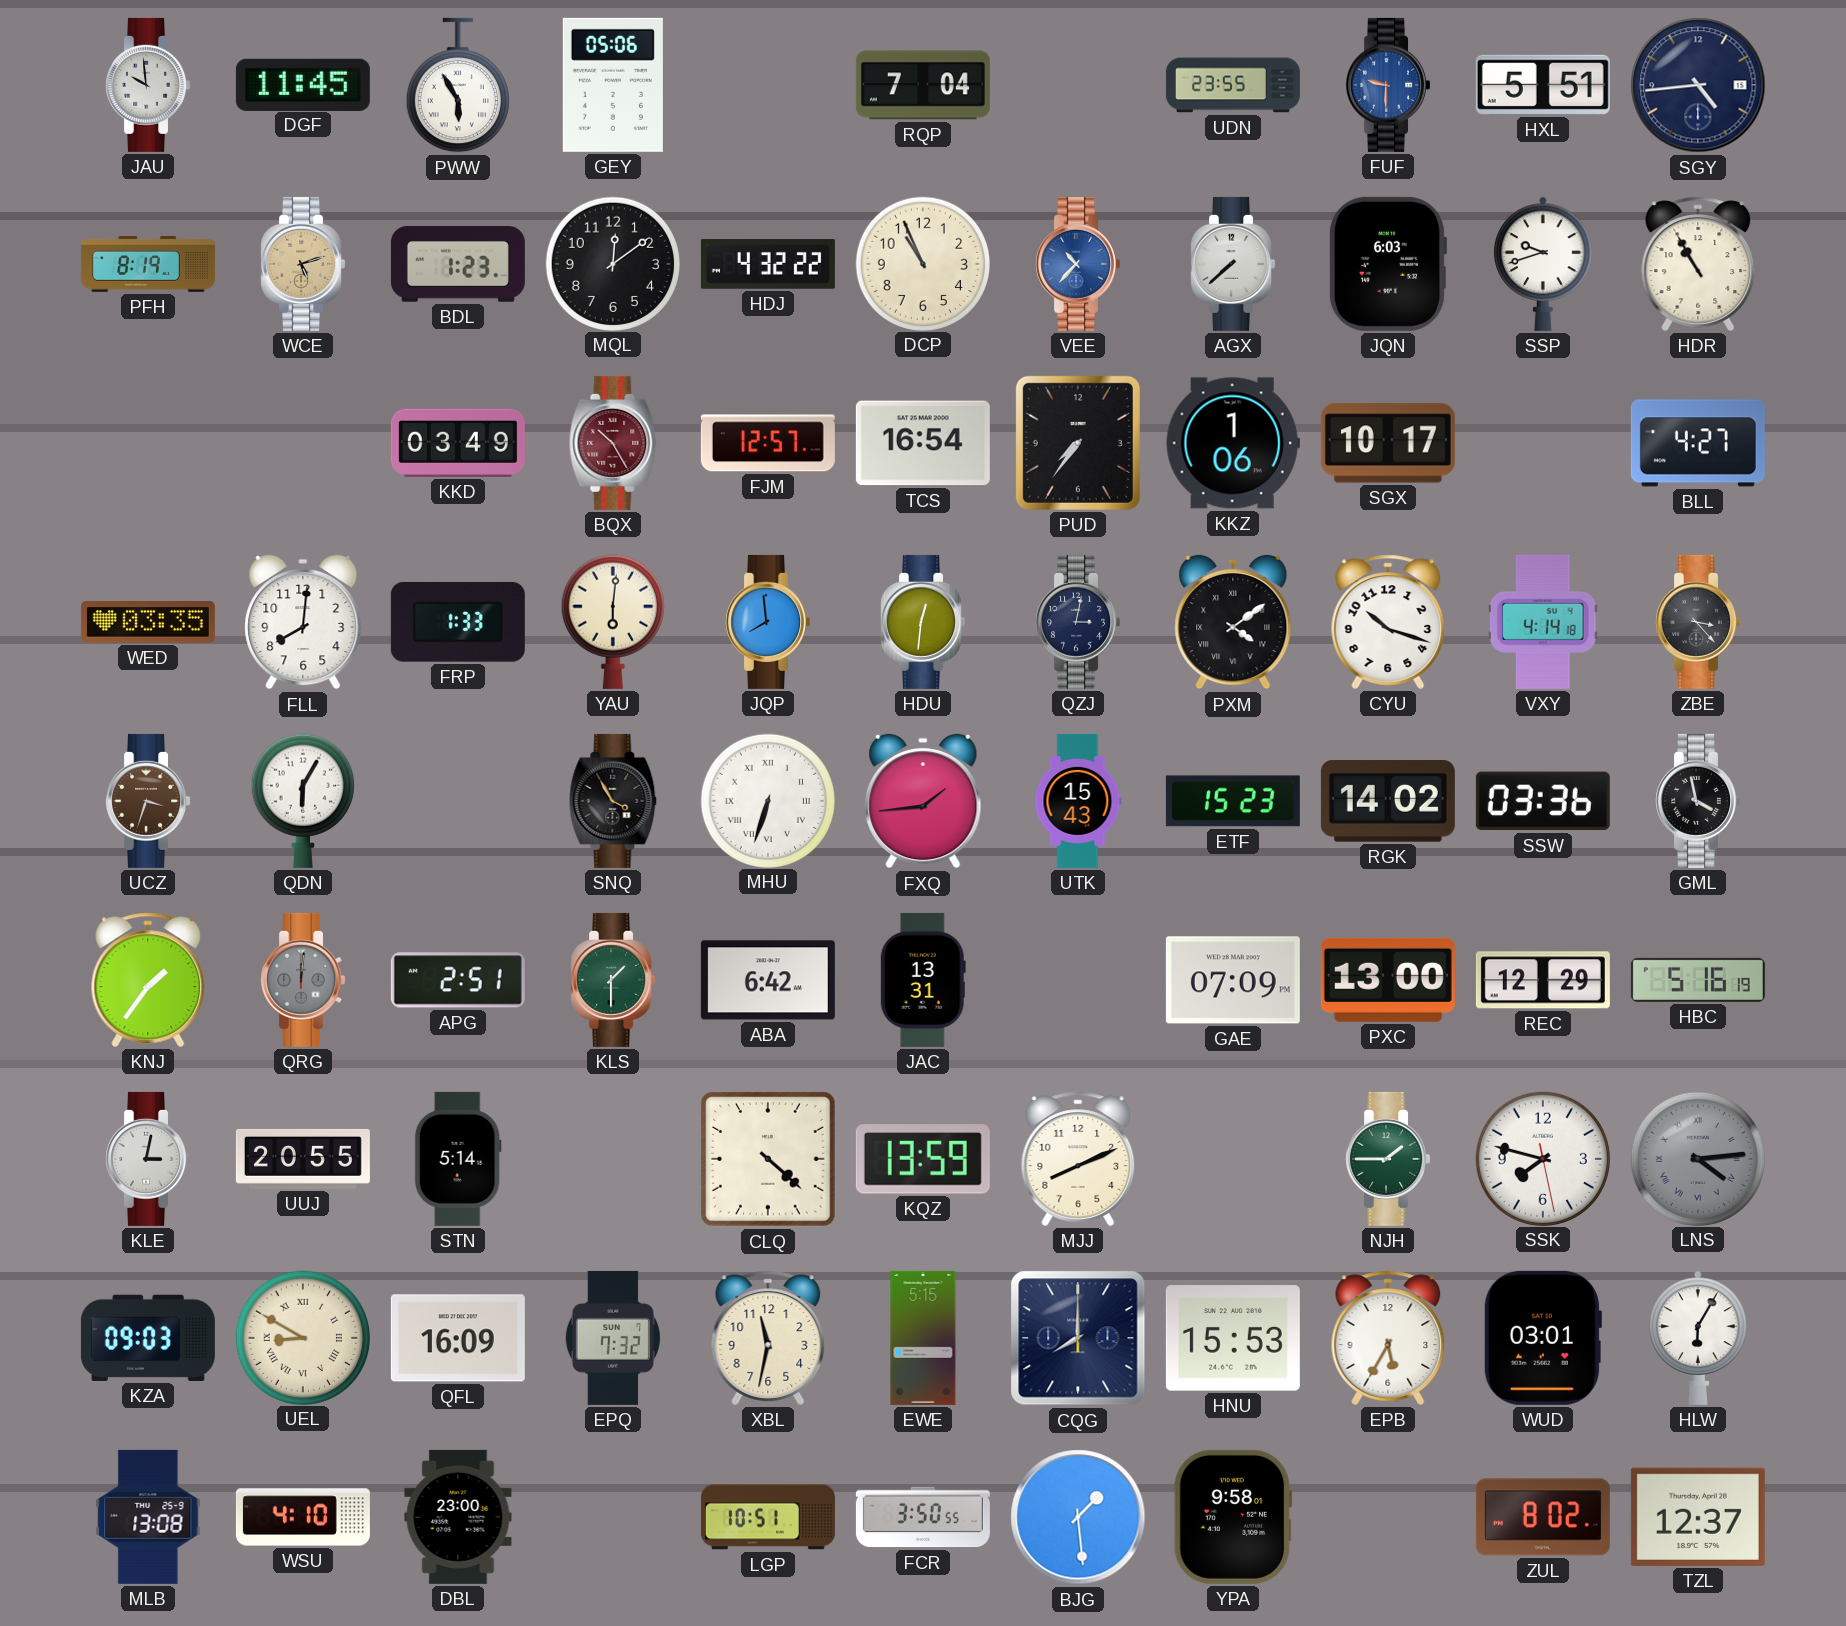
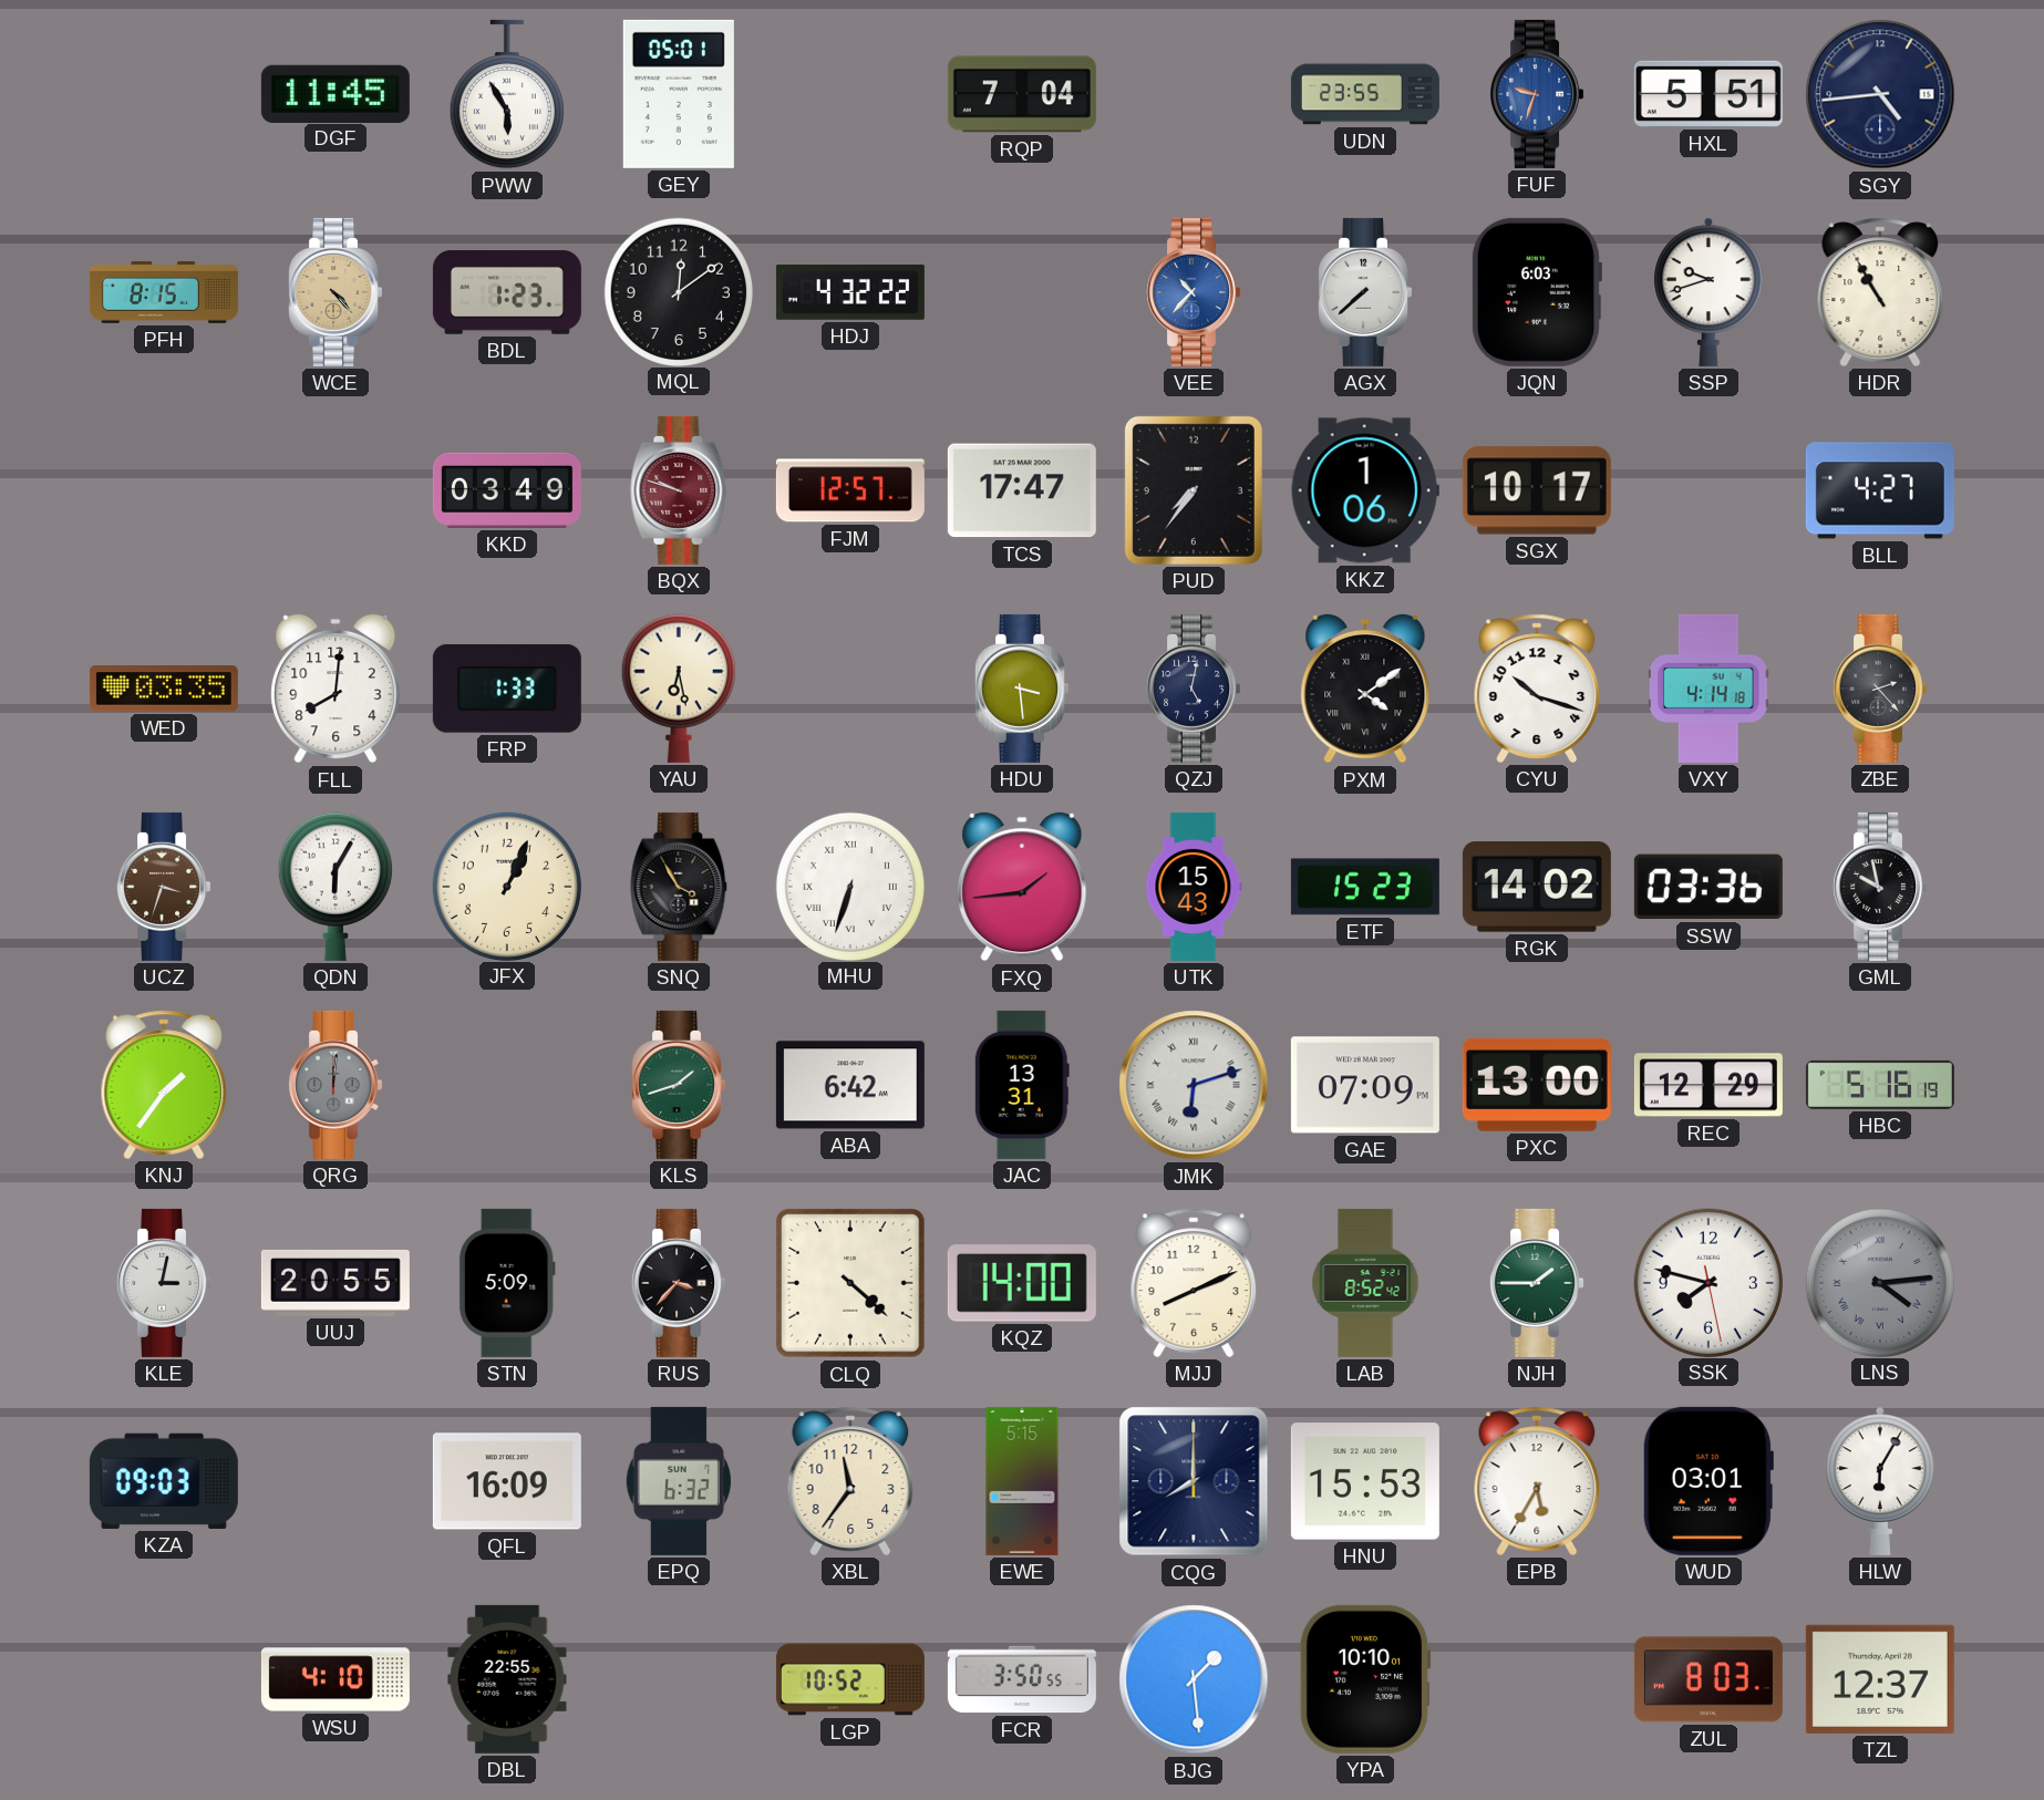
JAU: 9:59 -> none (148, 85)
GEY: 05:06 -> 05:01 (679, 94)
FUF: 9:30 -> 9:33 (1537, 94)
PFH: 8:19 -> 8:15 (164, 293)
WCE: 5:12 -> 4:23 (335, 292)
DCP: 10:56 -> none (922, 263)
BQX: 10:25 -> 9:48 (679, 490)
TCS: 16:54 -> 17:47 (1022, 490)
YAU: 6:01 -> 6:28 (679, 689)
JQP: 7:59 -> none (768, 622)
HDU: 12:31 -> 3:29 (1022, 689)
QZJ: 3:02 -> 5:02 (1194, 689)
ZBE: 3:23 -> 2:23 (1880, 689)
JFX: none -> 1:04 (506, 886)
GML: 3:58 -> 9:58 (1880, 887)
APG: 2:51 -> none (458, 980)
KLS: 1:30 -> 1:42 (679, 1085)
JMK: none -> 6:12 (1194, 1085)
STN: 5:14 -> 5:09 (507, 1283)
RUS: none -> 3:37 (679, 1283)
KQZ: 13:59 -> 14:00 (1022, 1283)
LAB: none -> 8:52 (1365, 1283)
UEL: 8:50 -> none (302, 1337)
EPQ: 7:32 -> 6:32 (679, 1481)
XBL: 11:32 -> 11:36 (850, 1481)
MLB: 13:08 -> none (148, 1517)
DBL: 23:00 -> 22:55 (507, 1679)
LGP: 10:51 -> 10:52 (850, 1679)
YPA: 9:58 -> 10:10 (1365, 1679)
ZUL: 8:02 -> 8:03 (1709, 1679)
